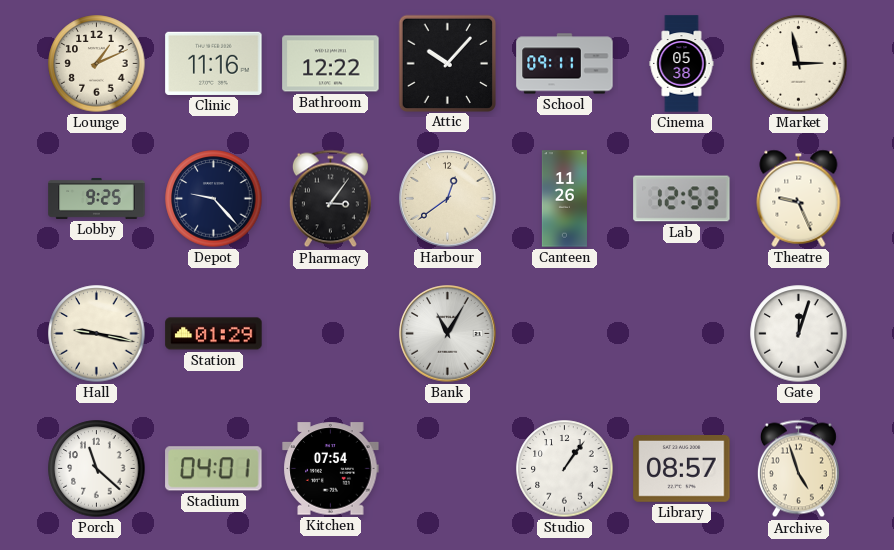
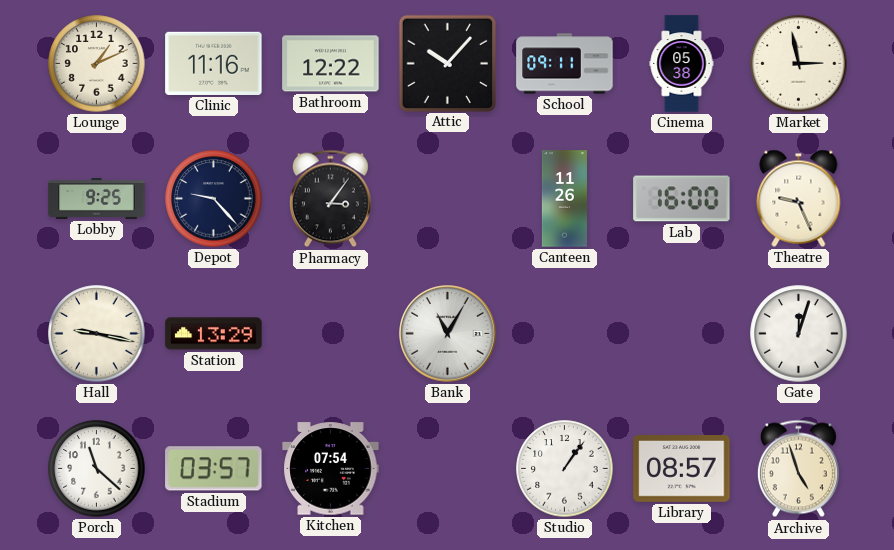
Harbour: 12:39 -> none (448, 199)
Lab: 12:53 -> 16:00 (682, 199)
Station: 01:29 -> 13:29 (214, 334)
Stadium: 04:01 -> 03:57 (214, 469)
